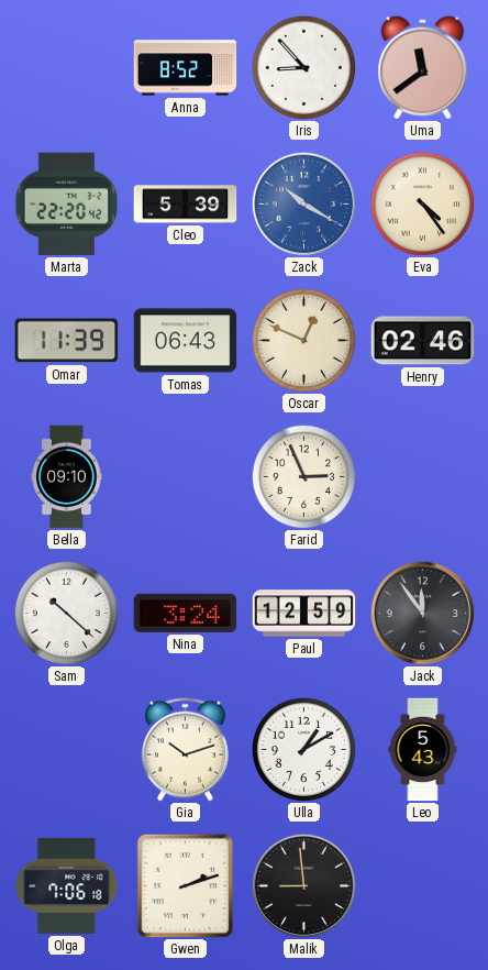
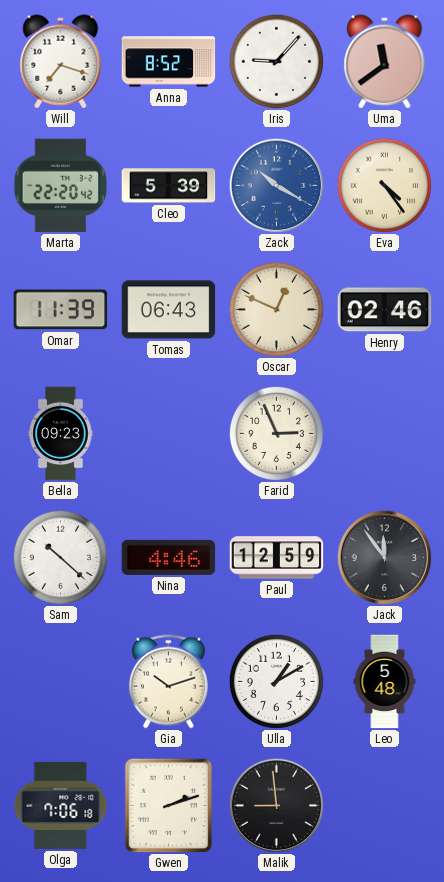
Will: none -> 7:18 (61, 62)
Iris: 8:53 -> 9:07 (276, 61)
Bella: 09:10 -> 09:23 (61, 434)
Nina: 3:24 -> 4:46 (169, 557)
Leo: 5:43 -> 5:48 (385, 682)
